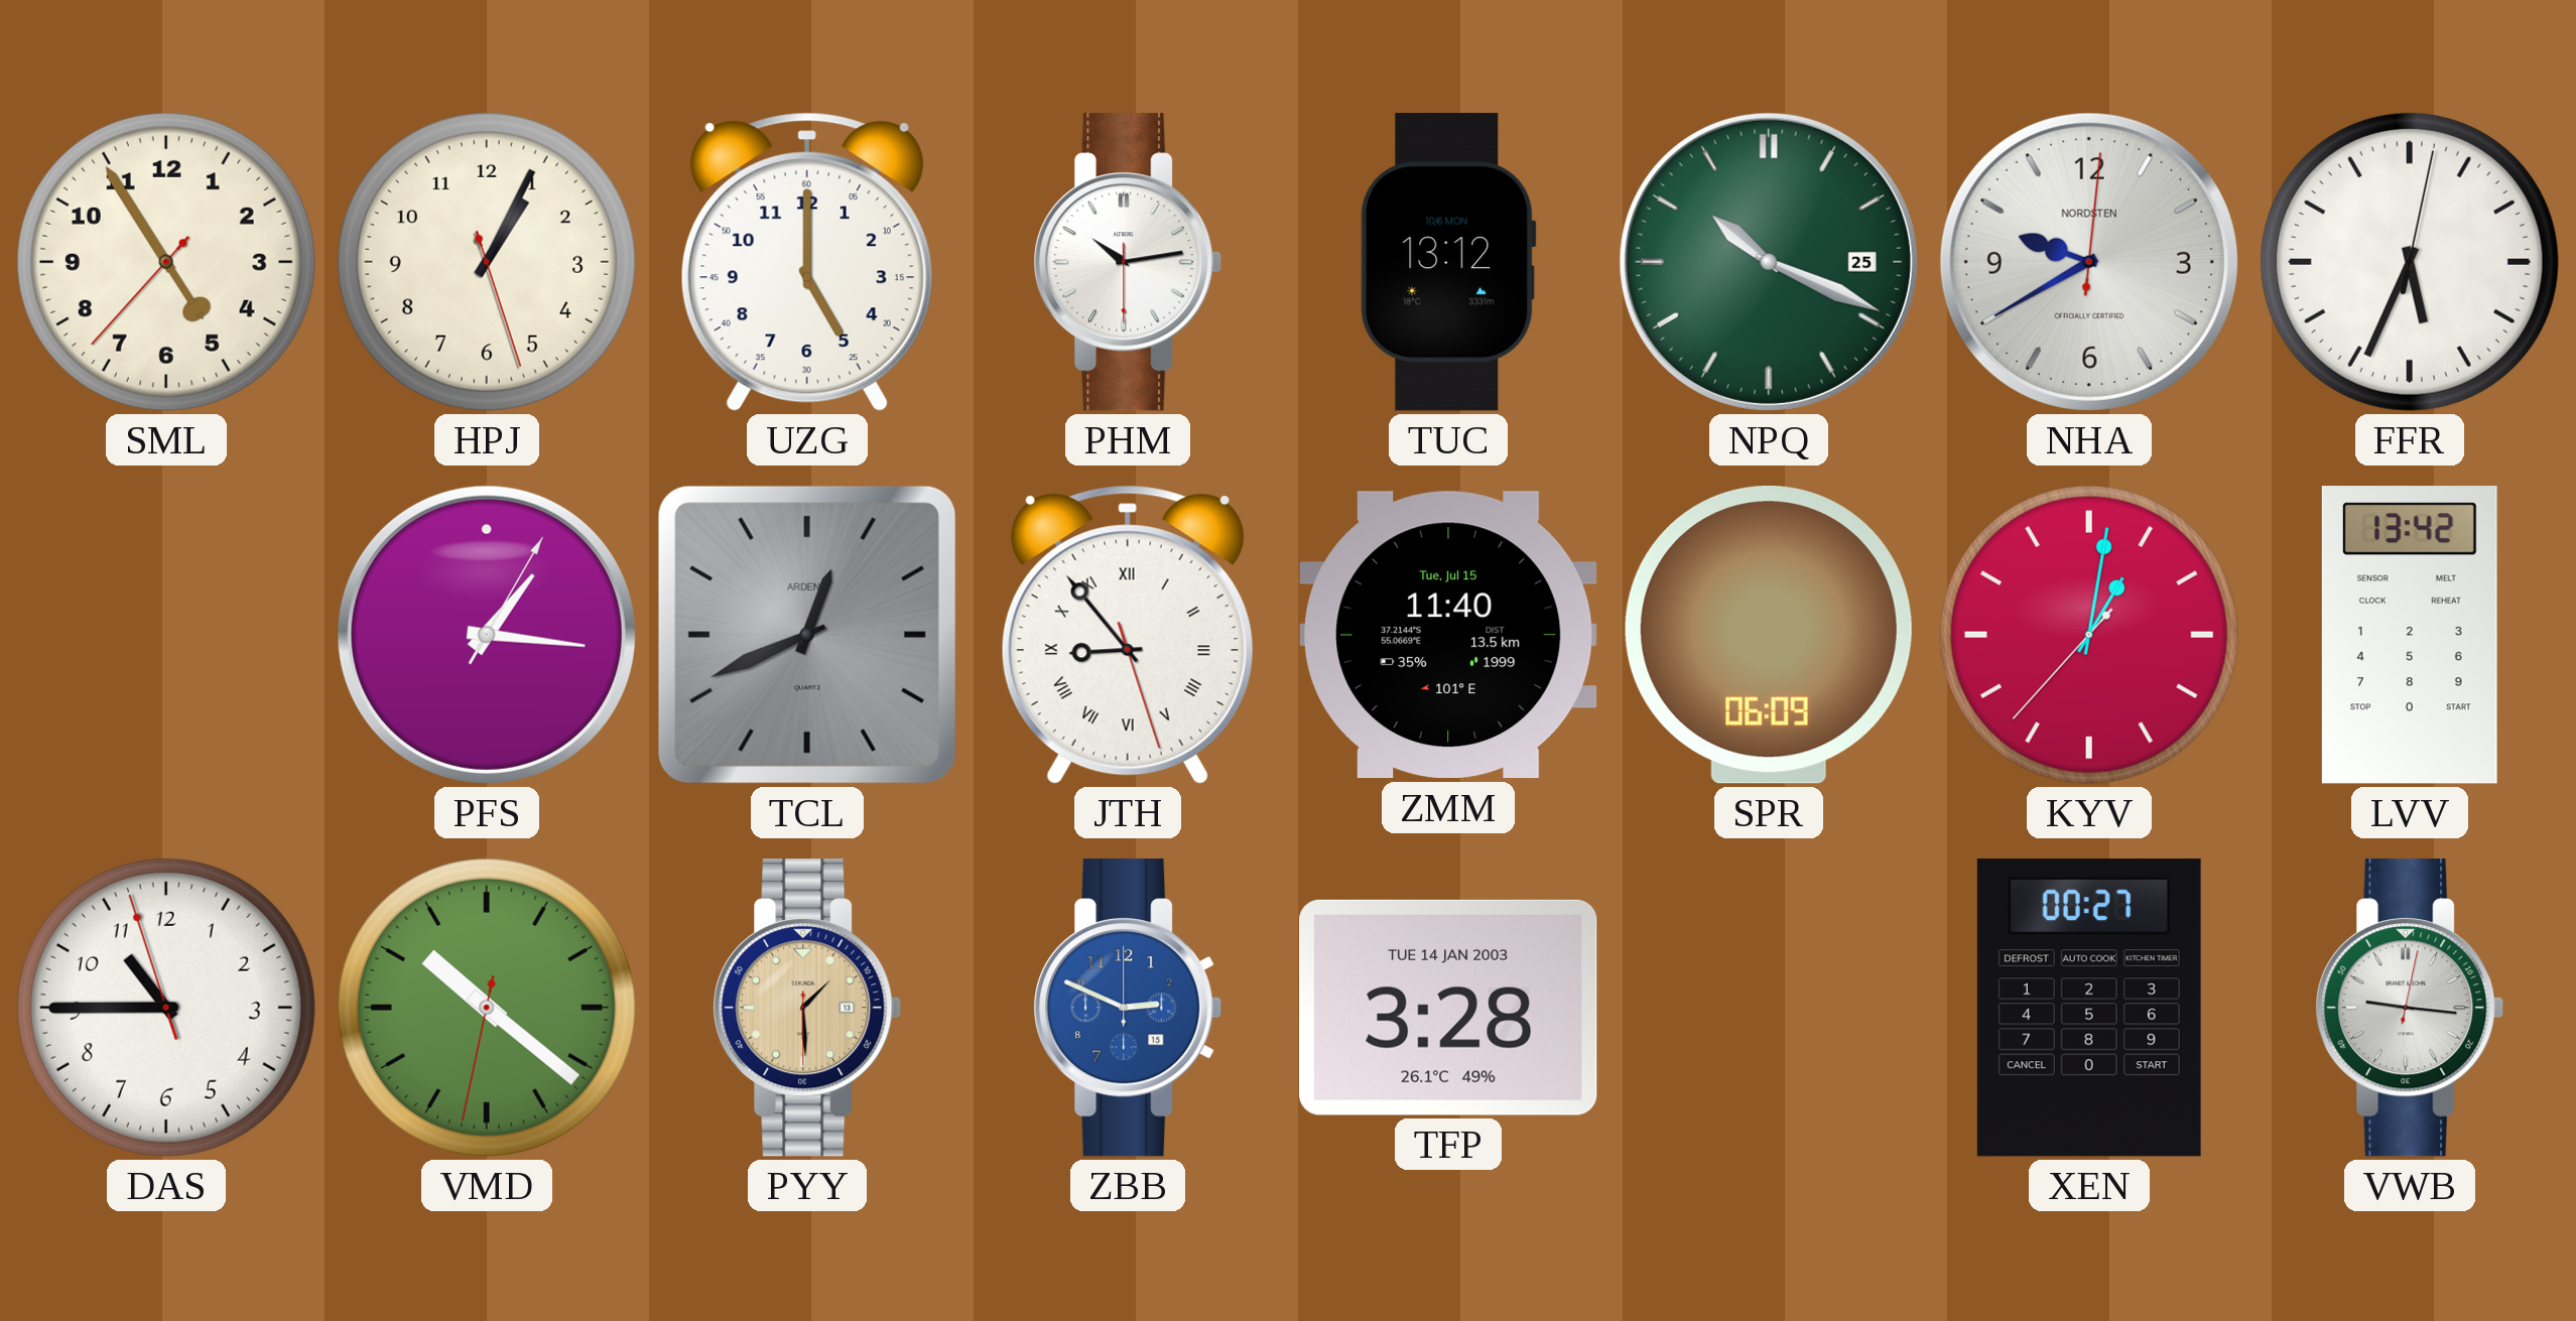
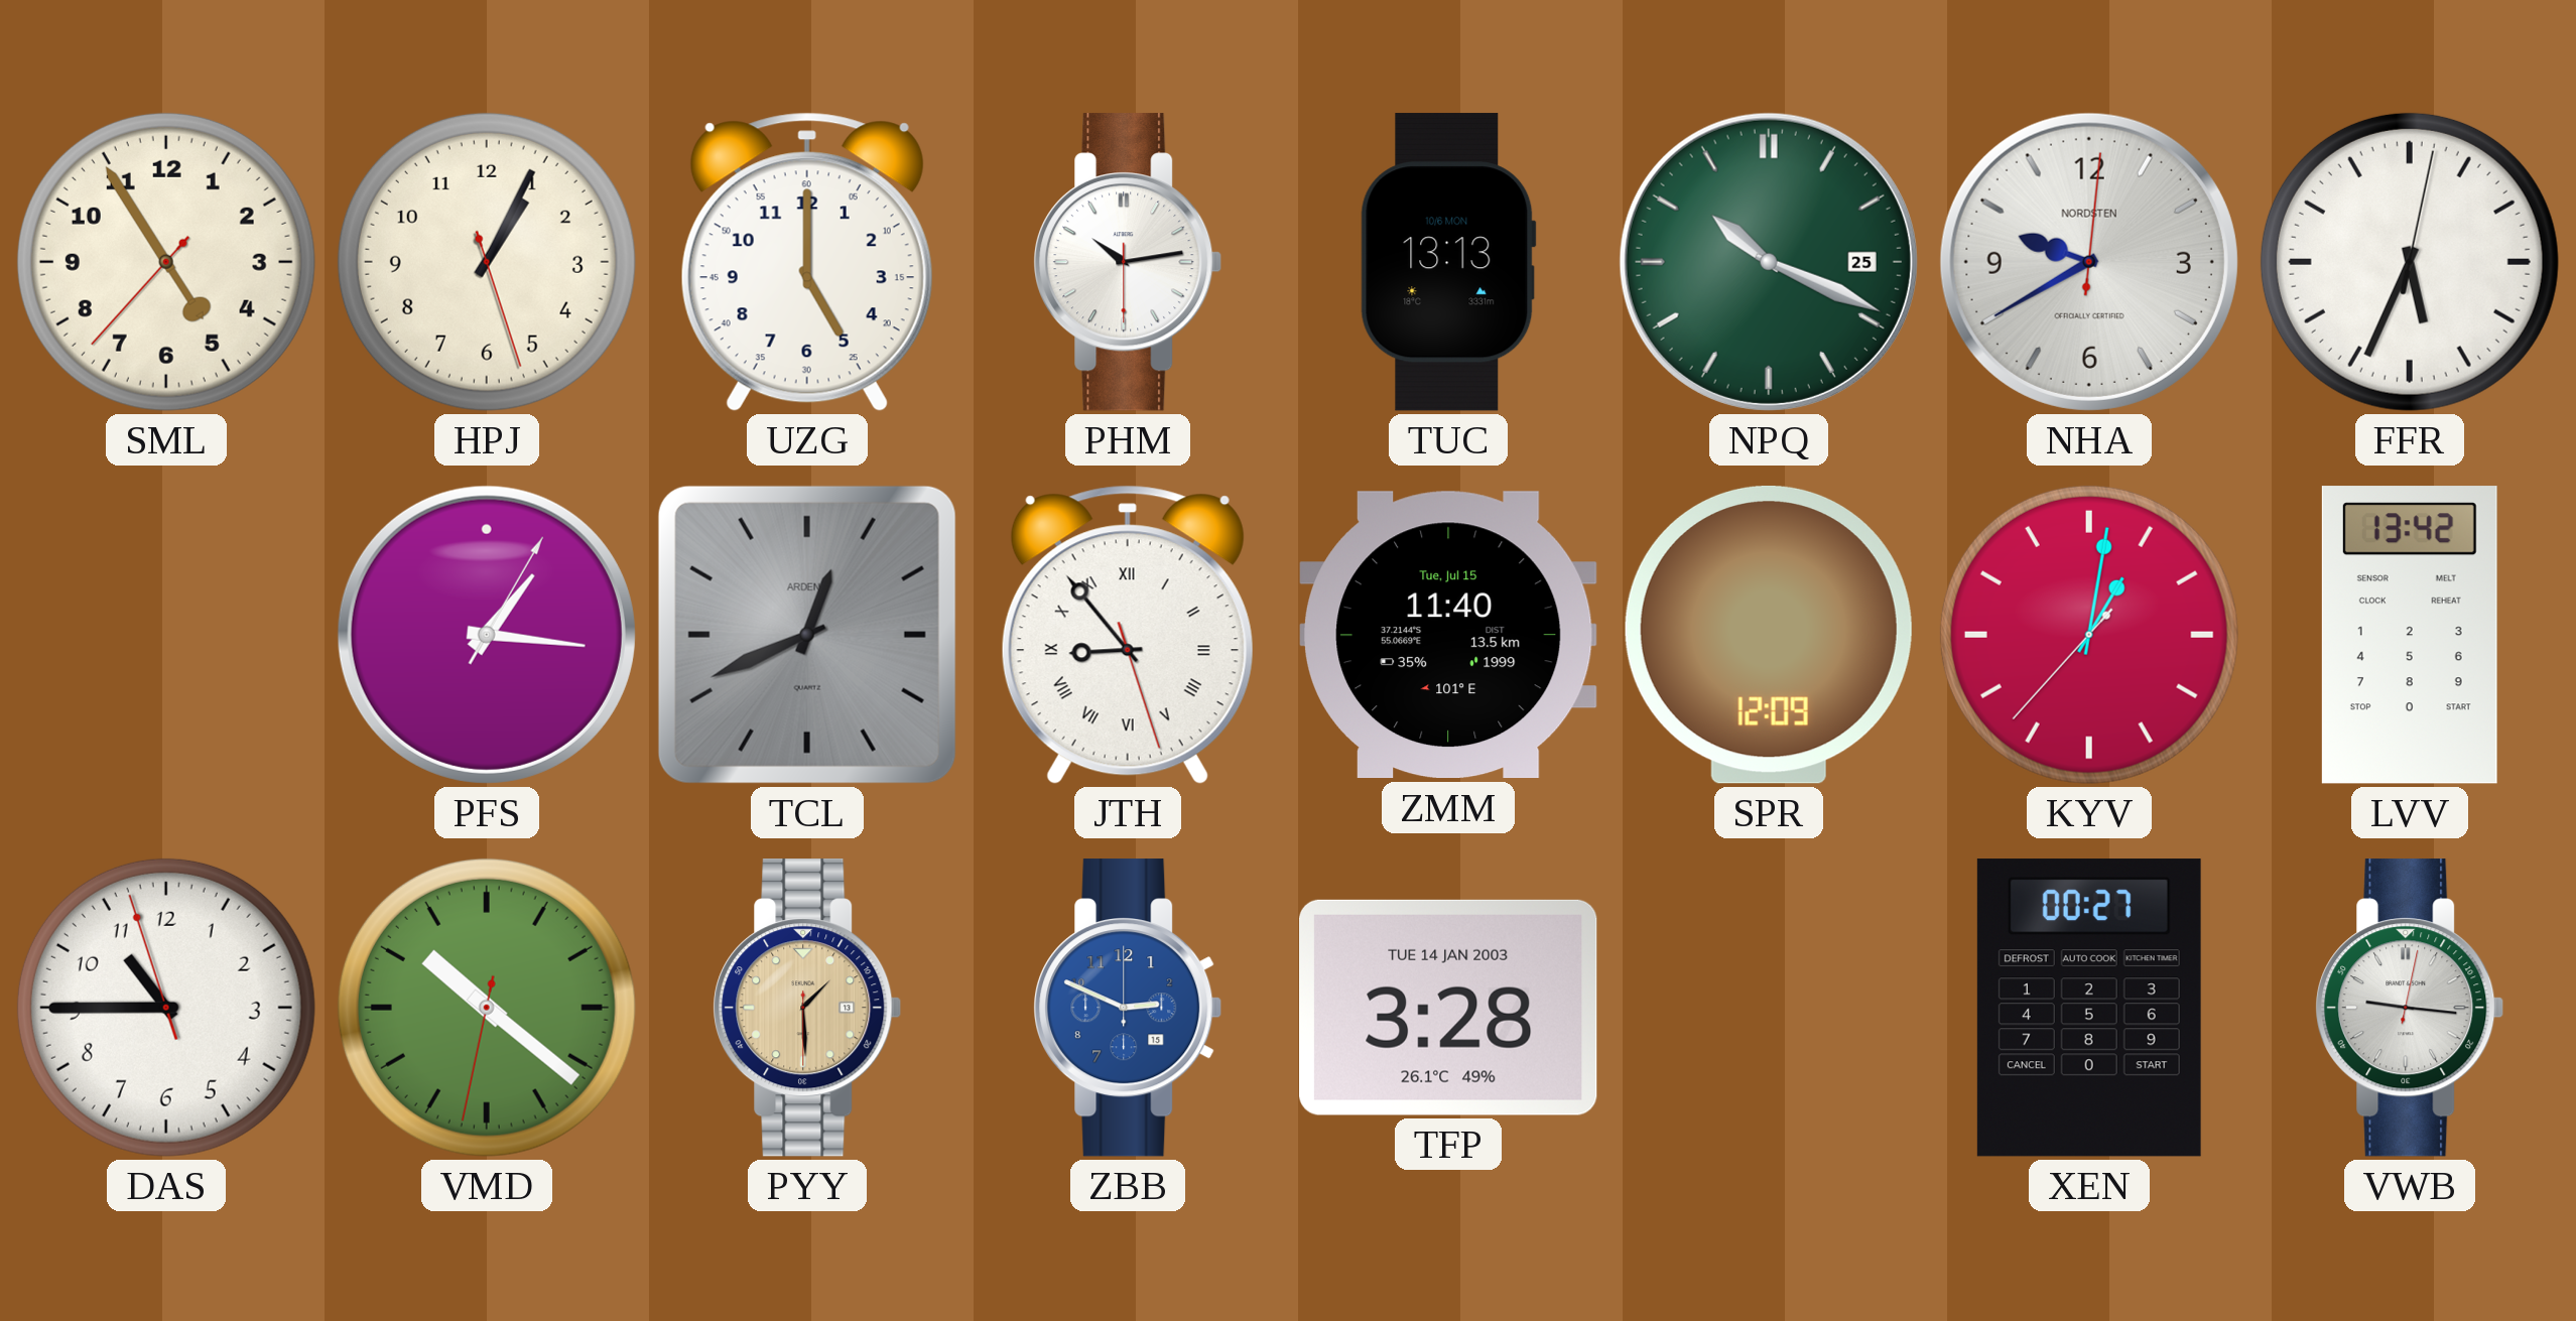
TUC: 13:12 -> 13:13 (1448, 262)
SPR: 06:09 -> 12:09 (1769, 635)
